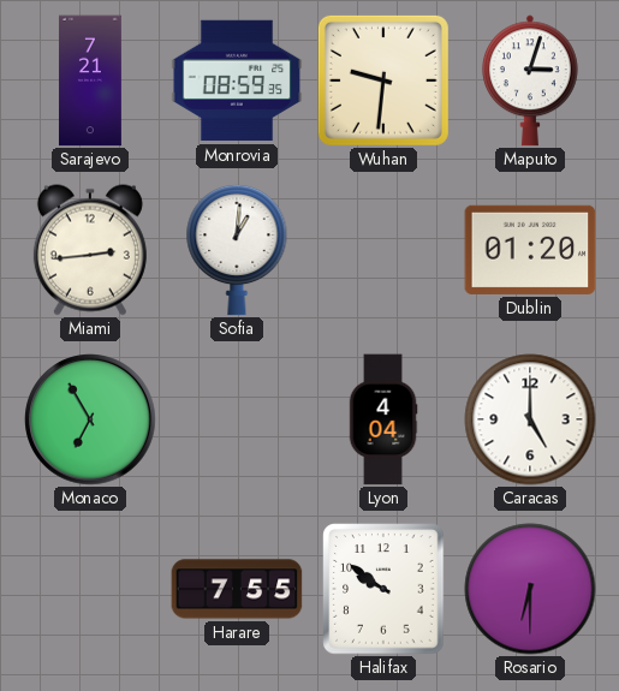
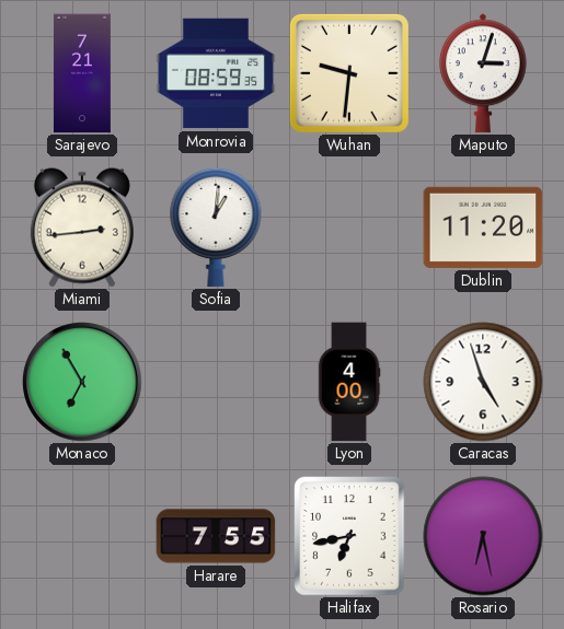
Dublin: 01:20 -> 11:20 (483, 228)
Lyon: 4:04 -> 4:00 (349, 382)
Caracas: 5:00 -> 4:57 (483, 382)
Halifax: 9:51 -> 6:43 (349, 536)
Rosario: 6:30 -> 6:28 (483, 536)
